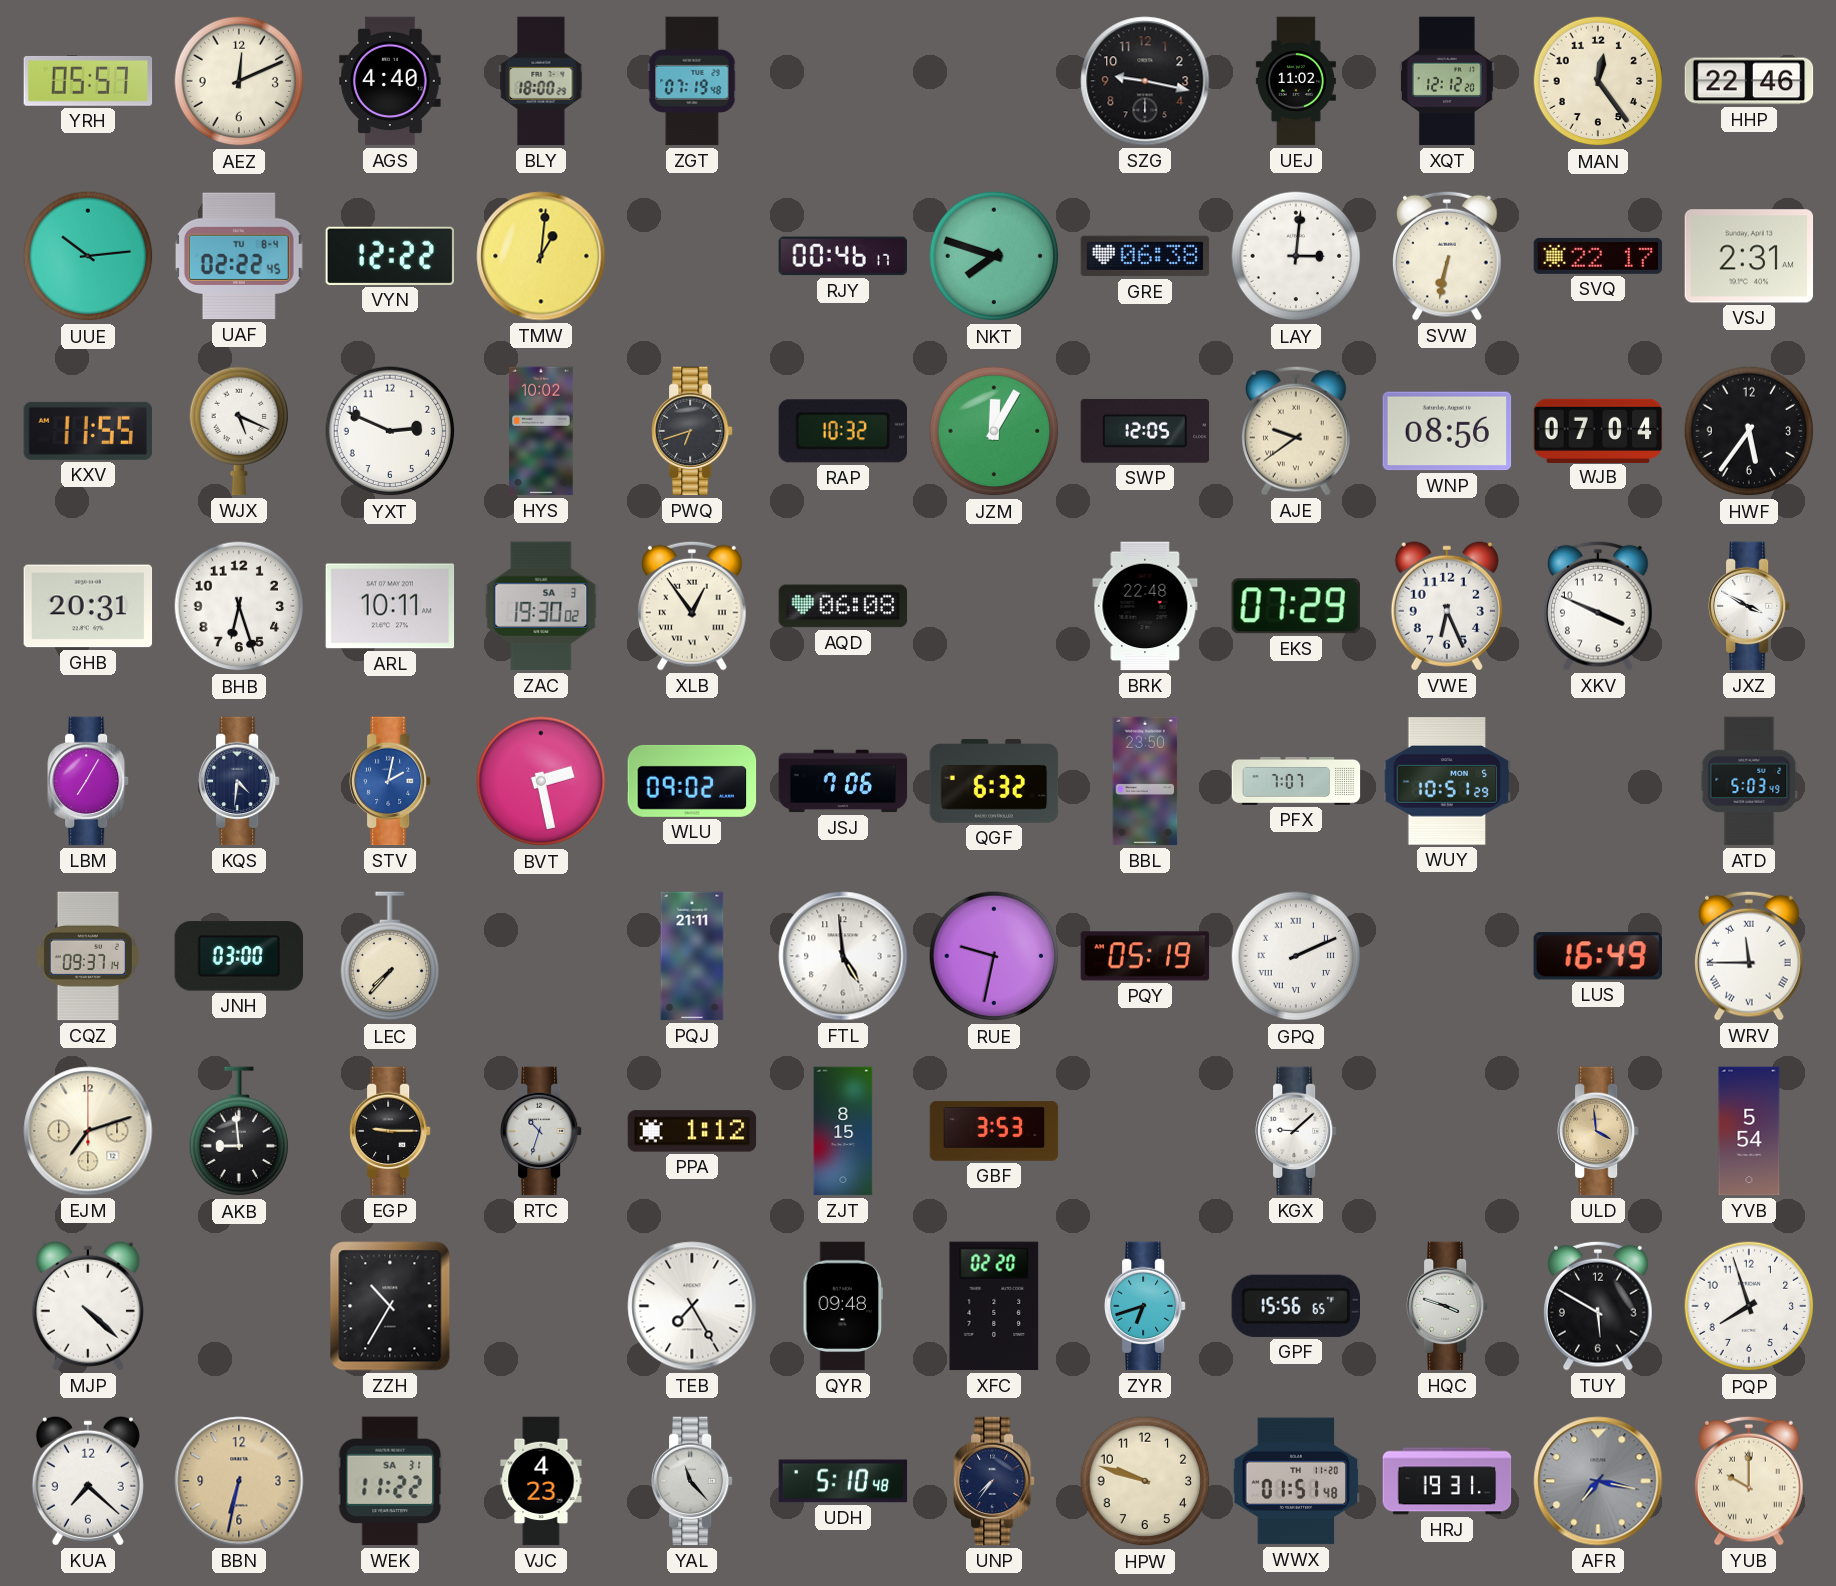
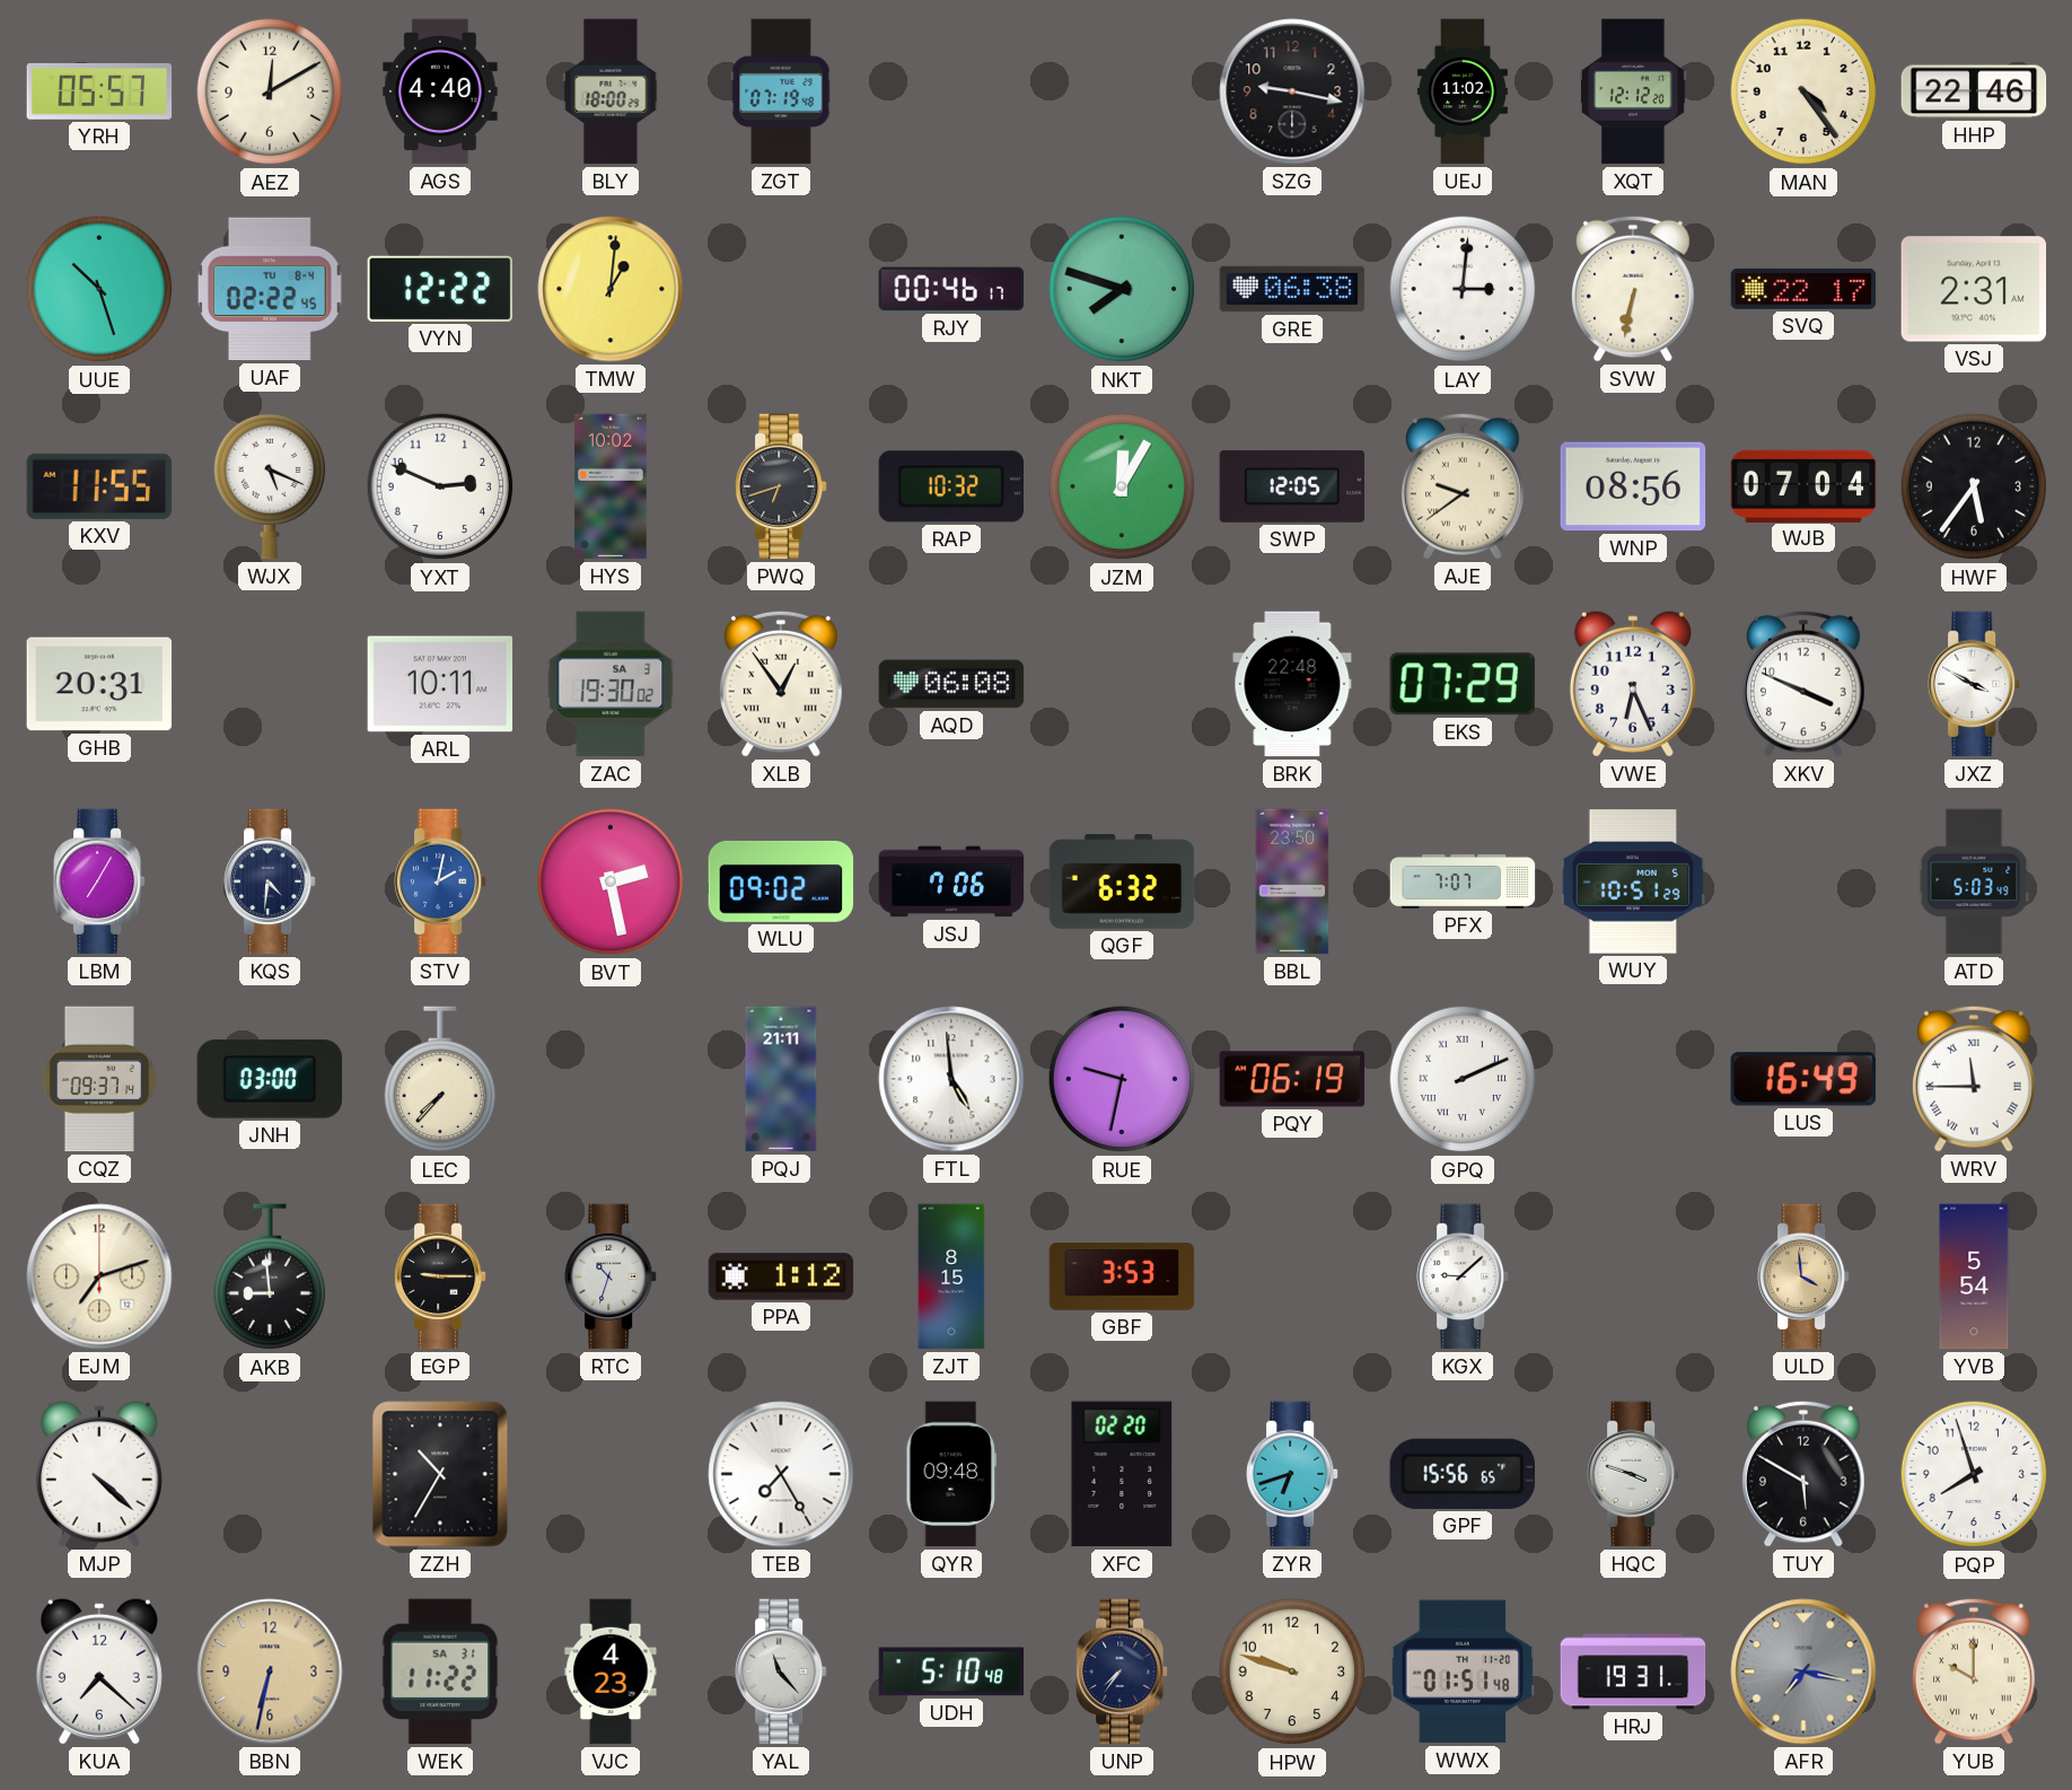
AEZ: 12:11 -> 12:10 (270, 91)
MAN: 12:24 -> 4:24 (1803, 91)
UUE: 10:14 -> 10:27 (99, 289)
BHB: 6:27 -> none (239, 606)
PQY: 05:19 -> 06:19 (1292, 1079)
